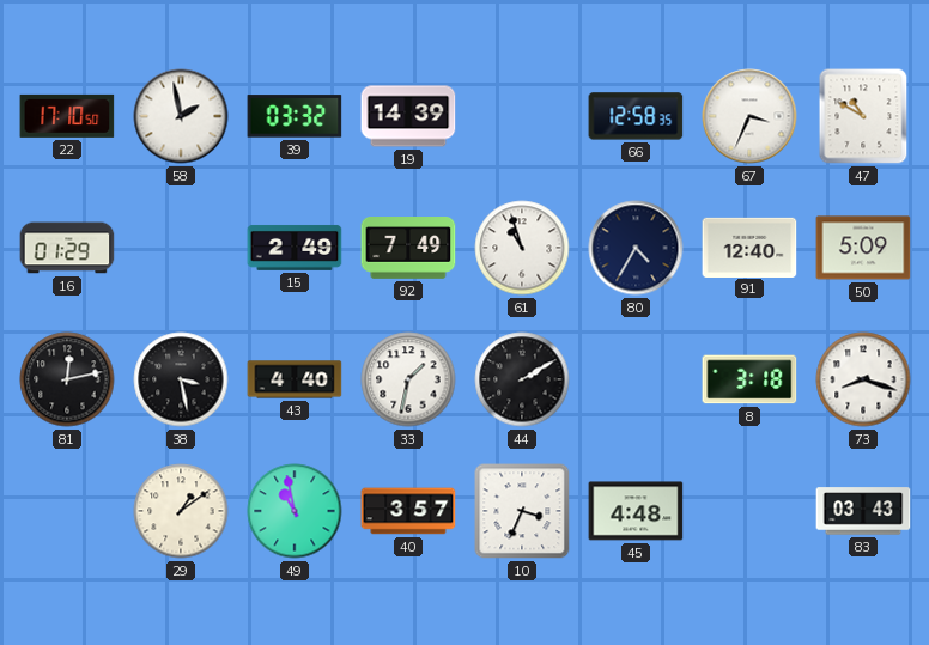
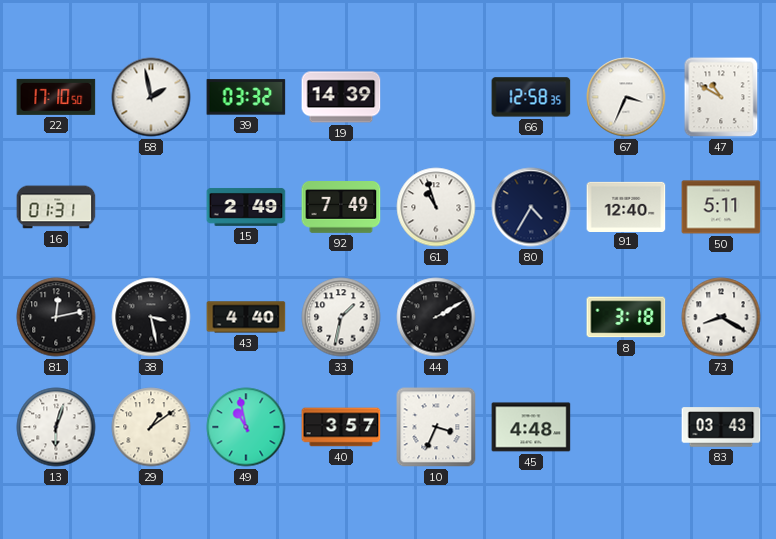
16: 01:29 -> 01:31 (56, 207)
50: 5:09 -> 5:11 (721, 207)
73: 8:18 -> 8:20 (721, 317)
13: none -> 6:03 (56, 427)
